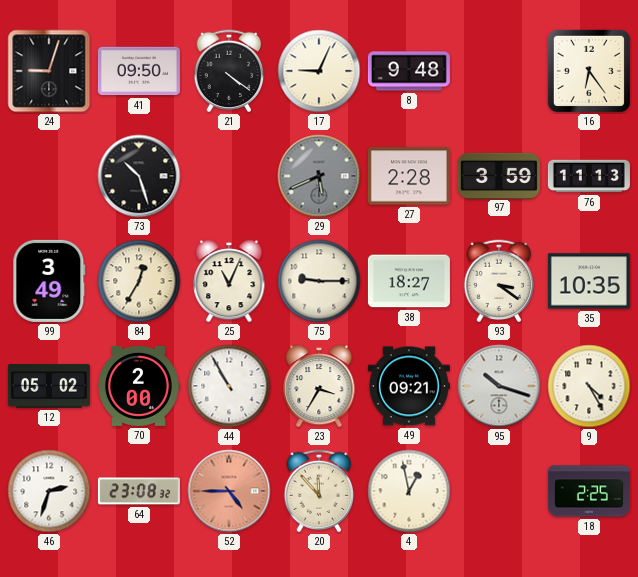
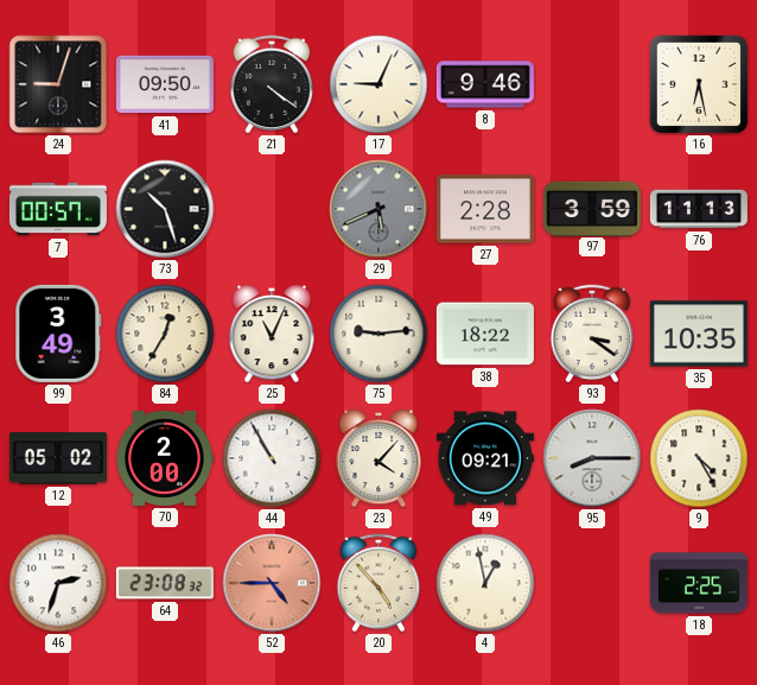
8: 9:48 -> 9:46 (485, 84)
16: 6:24 -> 6:28 (699, 84)
7: none -> 00:57 (58, 209)
75: 9:15 -> 9:14 (378, 334)
38: 18:27 -> 18:22 (485, 334)
23: 3:35 -> 4:07 (378, 459)
95: 10:18 -> 8:15 (592, 458)
20: 11:53 -> 4:53 (378, 583)
